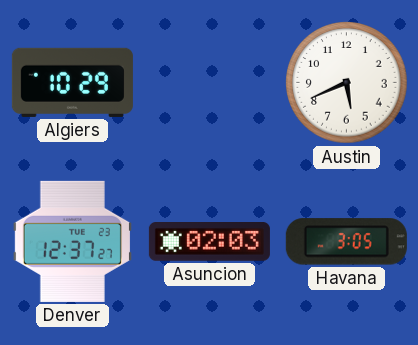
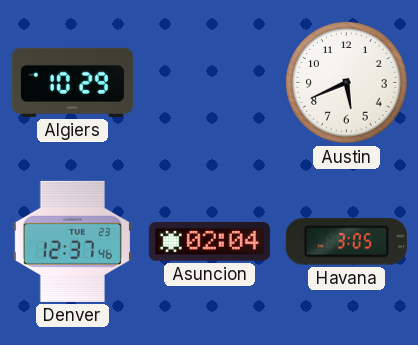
Denver: 12:37:27 -> 12:37:46 (72, 241)
Asuncion: 02:03 -> 02:04 (209, 242)
